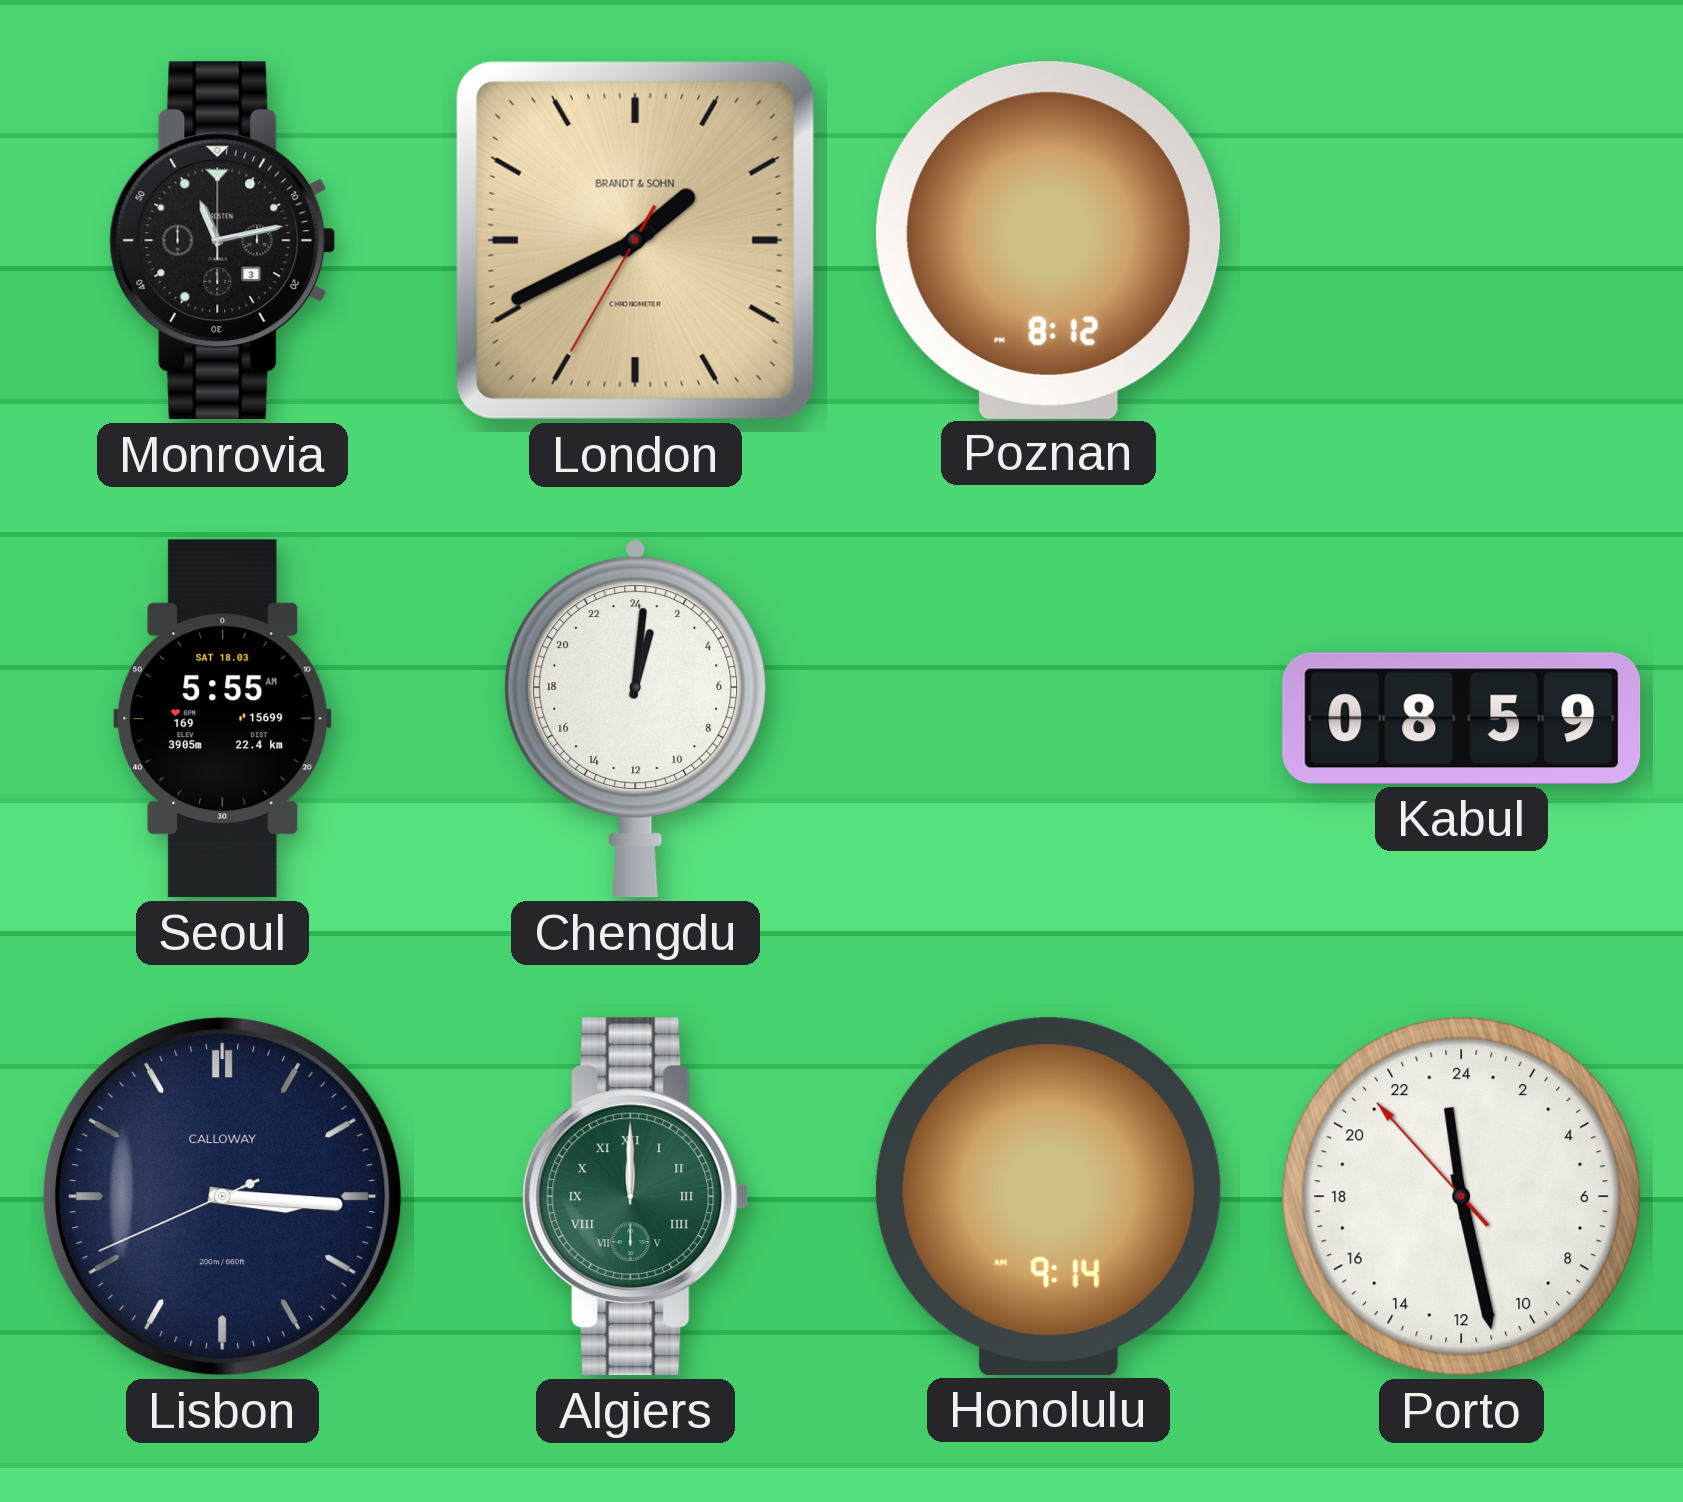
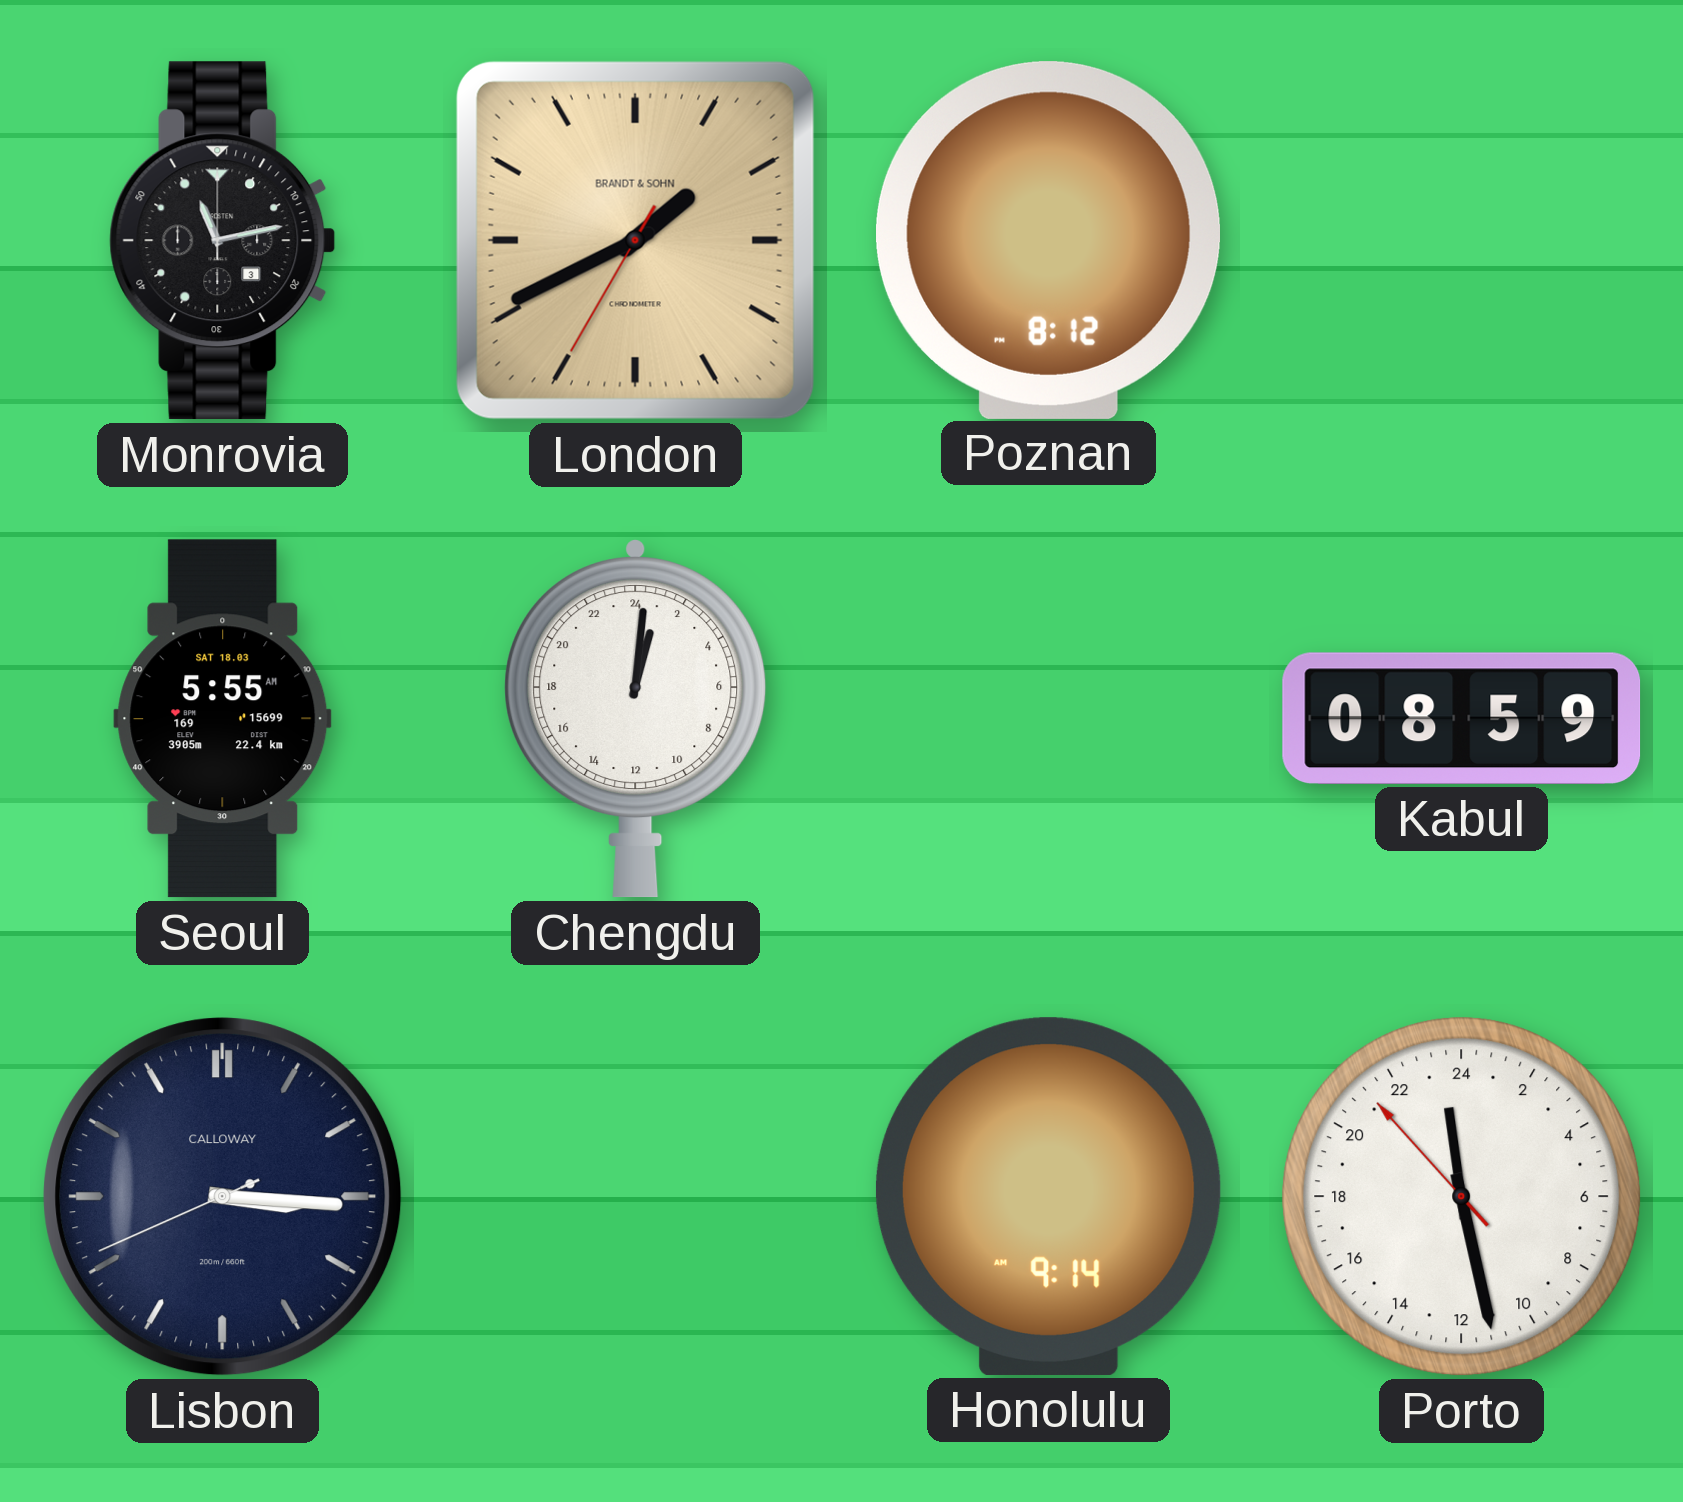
Algiers: 12:00 -> none (636, 1197)
